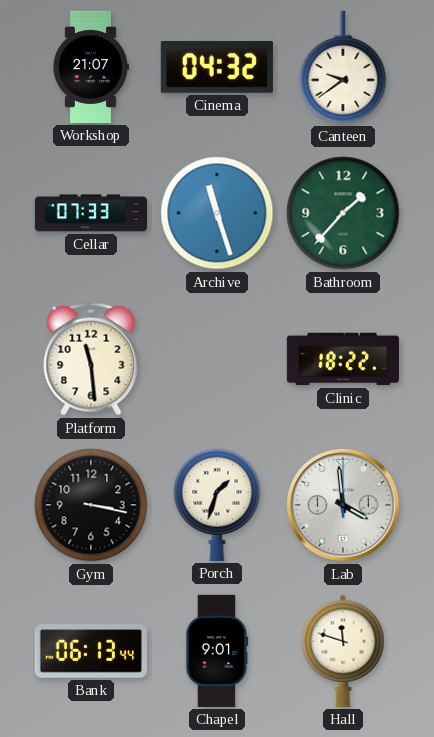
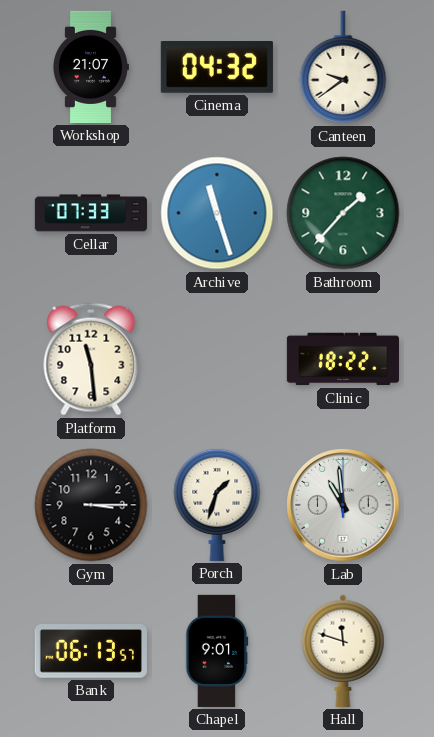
Gym: 3:17 -> 3:15 (91, 505)
Lab: 3:59 -> 10:59 (343, 505)
Bank: 06:13:44 -> 06:13:57 (91, 651)
